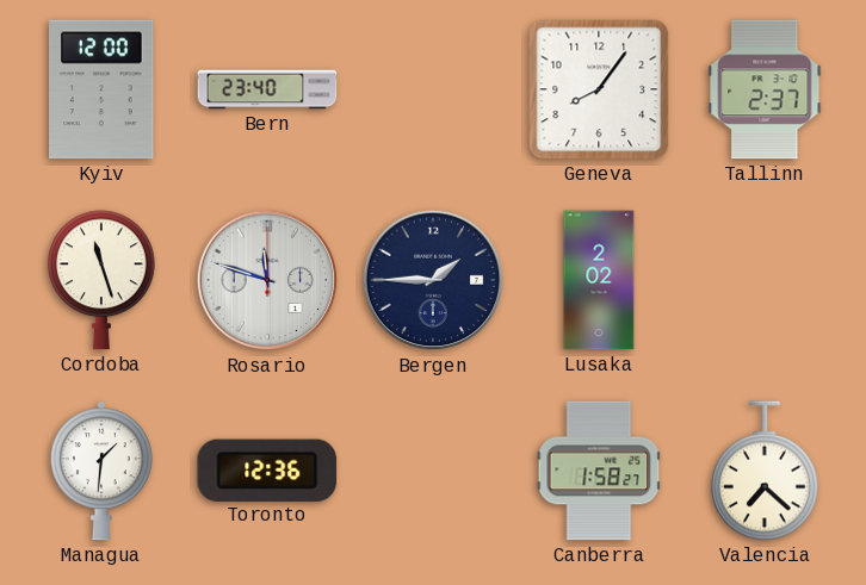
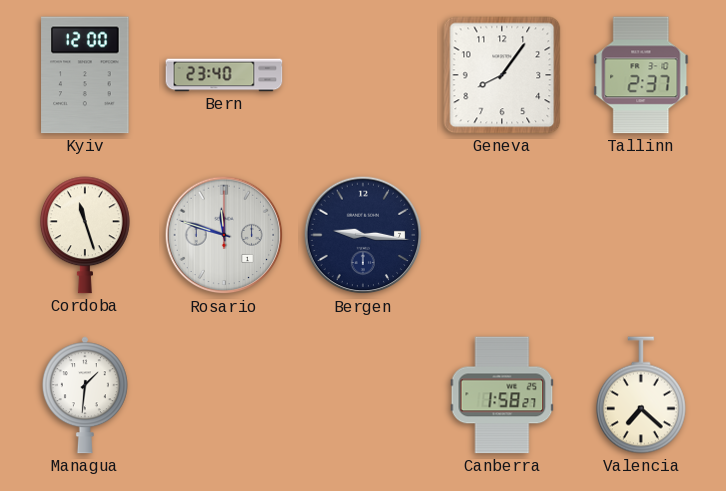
Bergen: 1:45 -> 9:16 (363, 235)
Lusaka: 2:02 -> none (599, 280)
Toronto: 12:36 -> none (267, 469)
